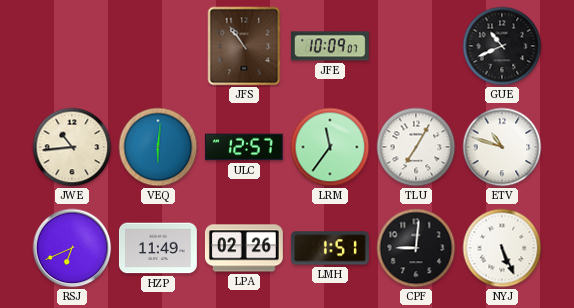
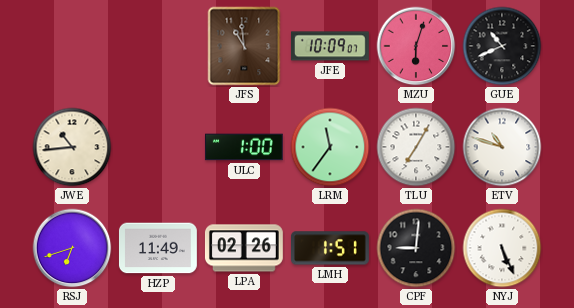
JFS: 10:54 -> 10:59 (244, 46)
MZU: none -> 6:03 (416, 46)
VEQ: 6:01 -> none (158, 147)
ULC: 12:57 -> 1:00 (244, 147)
RSJ: 6:41 -> 6:42 (72, 248)
